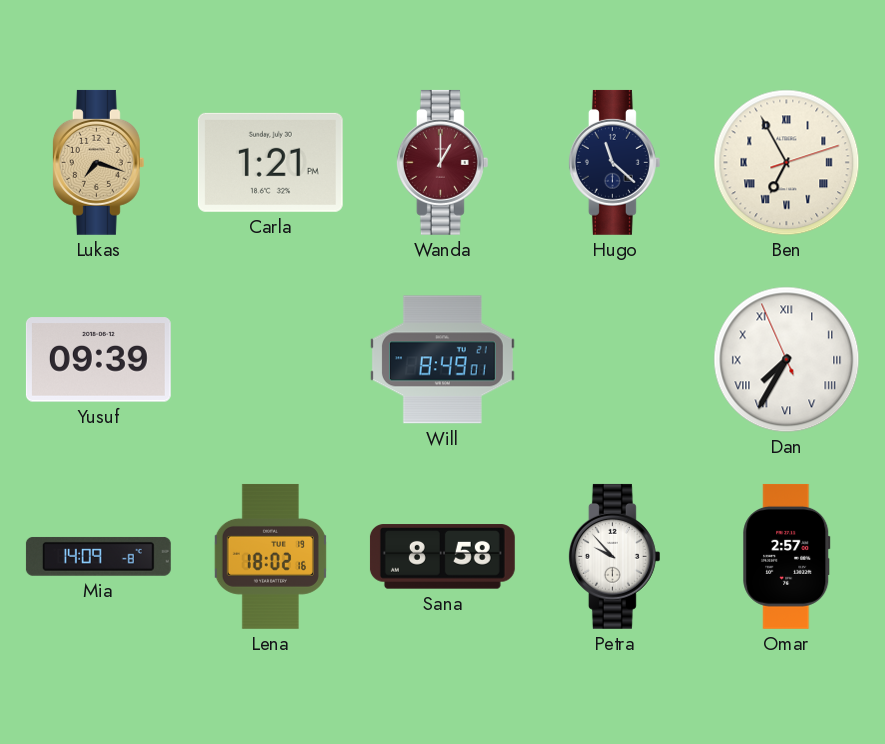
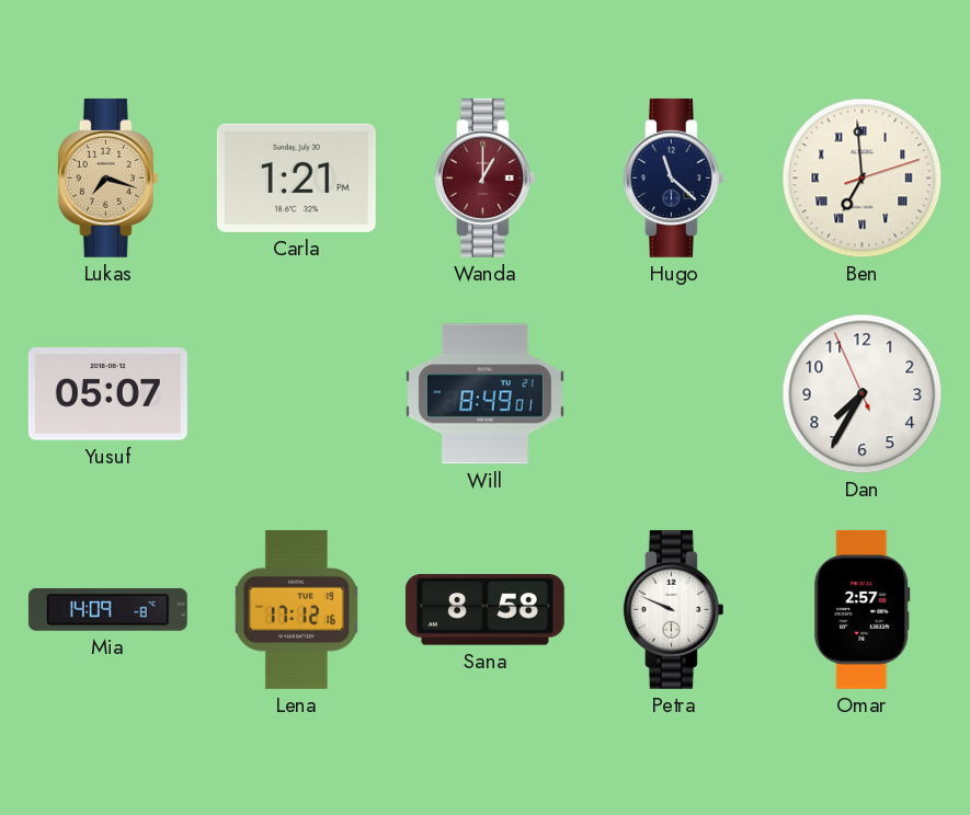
Ben: 6:55 -> 6:59 (863, 179)
Yusuf: 09:39 -> 05:07 (107, 394)
Dan numerals: Roman -> Arabic (863, 394)
Lena: 18:02 -> 17:12 (296, 609)
Petra: 9:53 -> 9:49 (673, 609)
